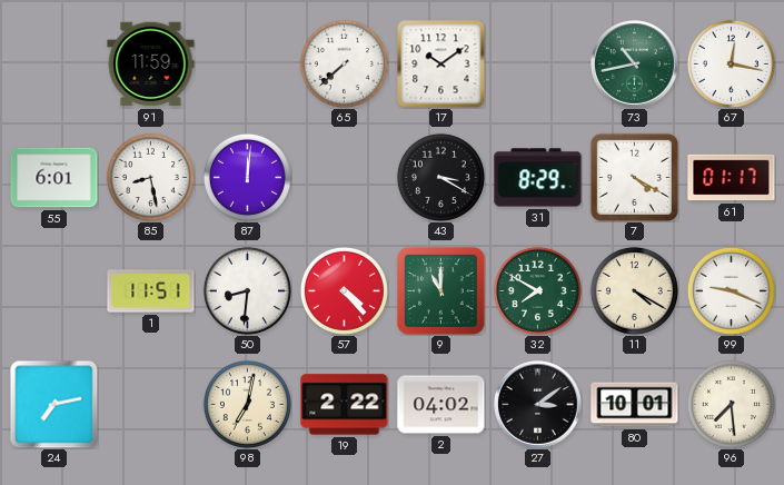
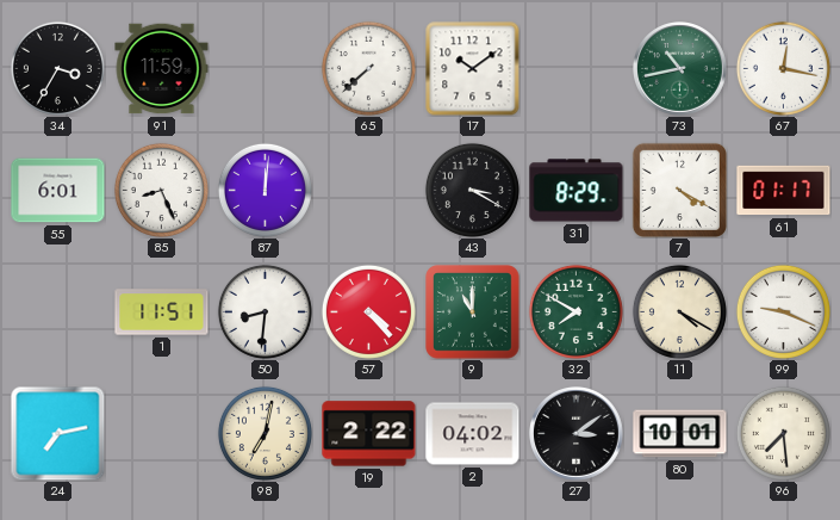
34: none -> 3:35 (57, 68)
85: 8:28 -> 8:26 (161, 190)
